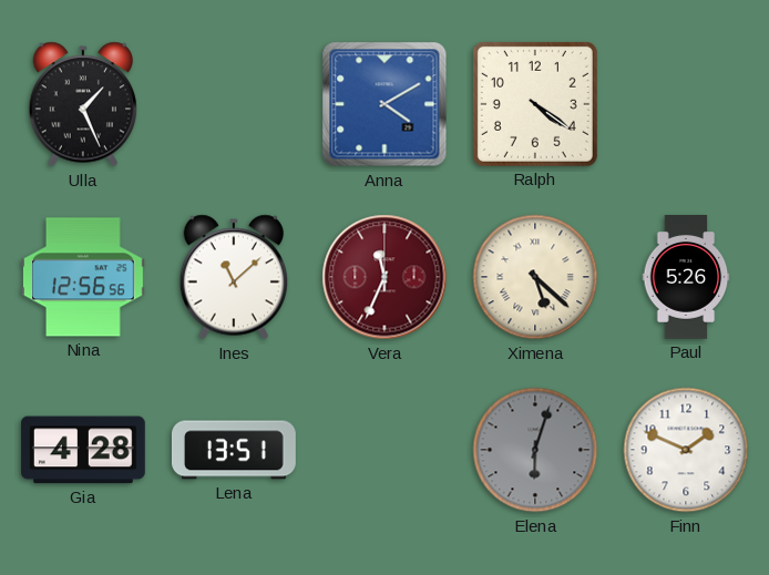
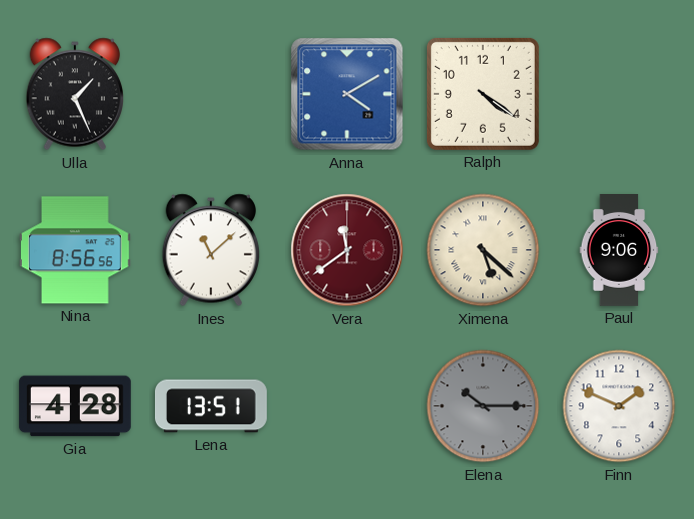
Nina: 12:56 -> 8:56 (75, 250)
Vera: 11:34 -> 11:39 (347, 250)
Paul: 5:26 -> 9:06 (619, 251)
Elena: 6:03 -> 10:15 (483, 406)
